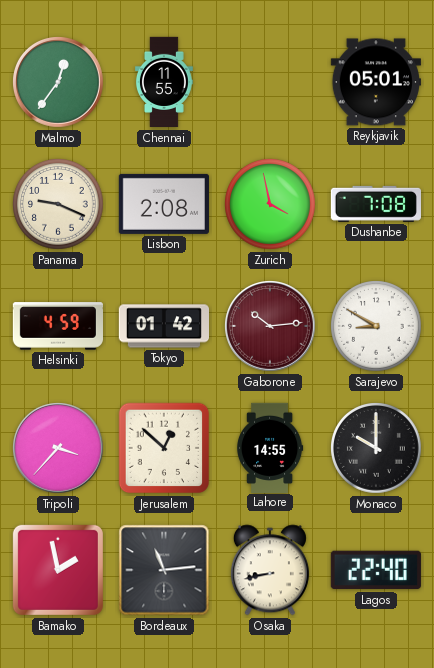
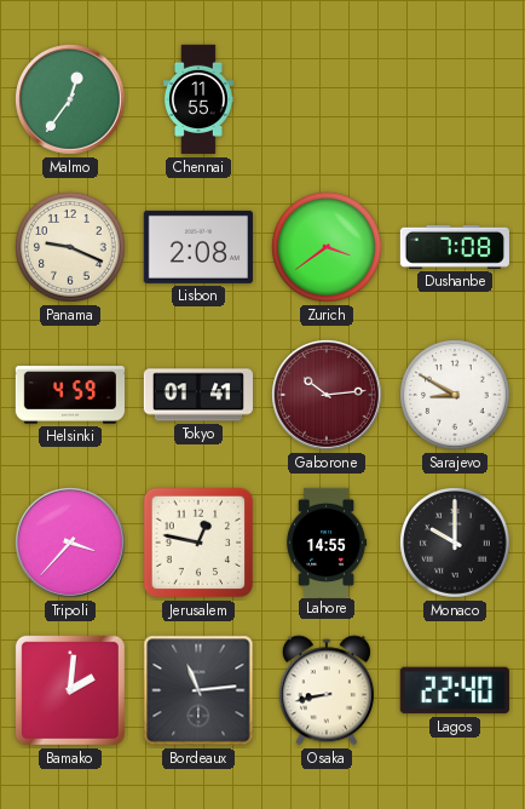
Reykjavik: 05:01 -> none (376, 82)
Zurich: 3:58 -> 3:39 (328, 248)
Tokyo: 01:42 -> 01:41 (197, 395)
Jerusalem: 12:52 -> 12:47 (198, 543)
Bamako: 1:58 -> 2:01 (70, 690)
